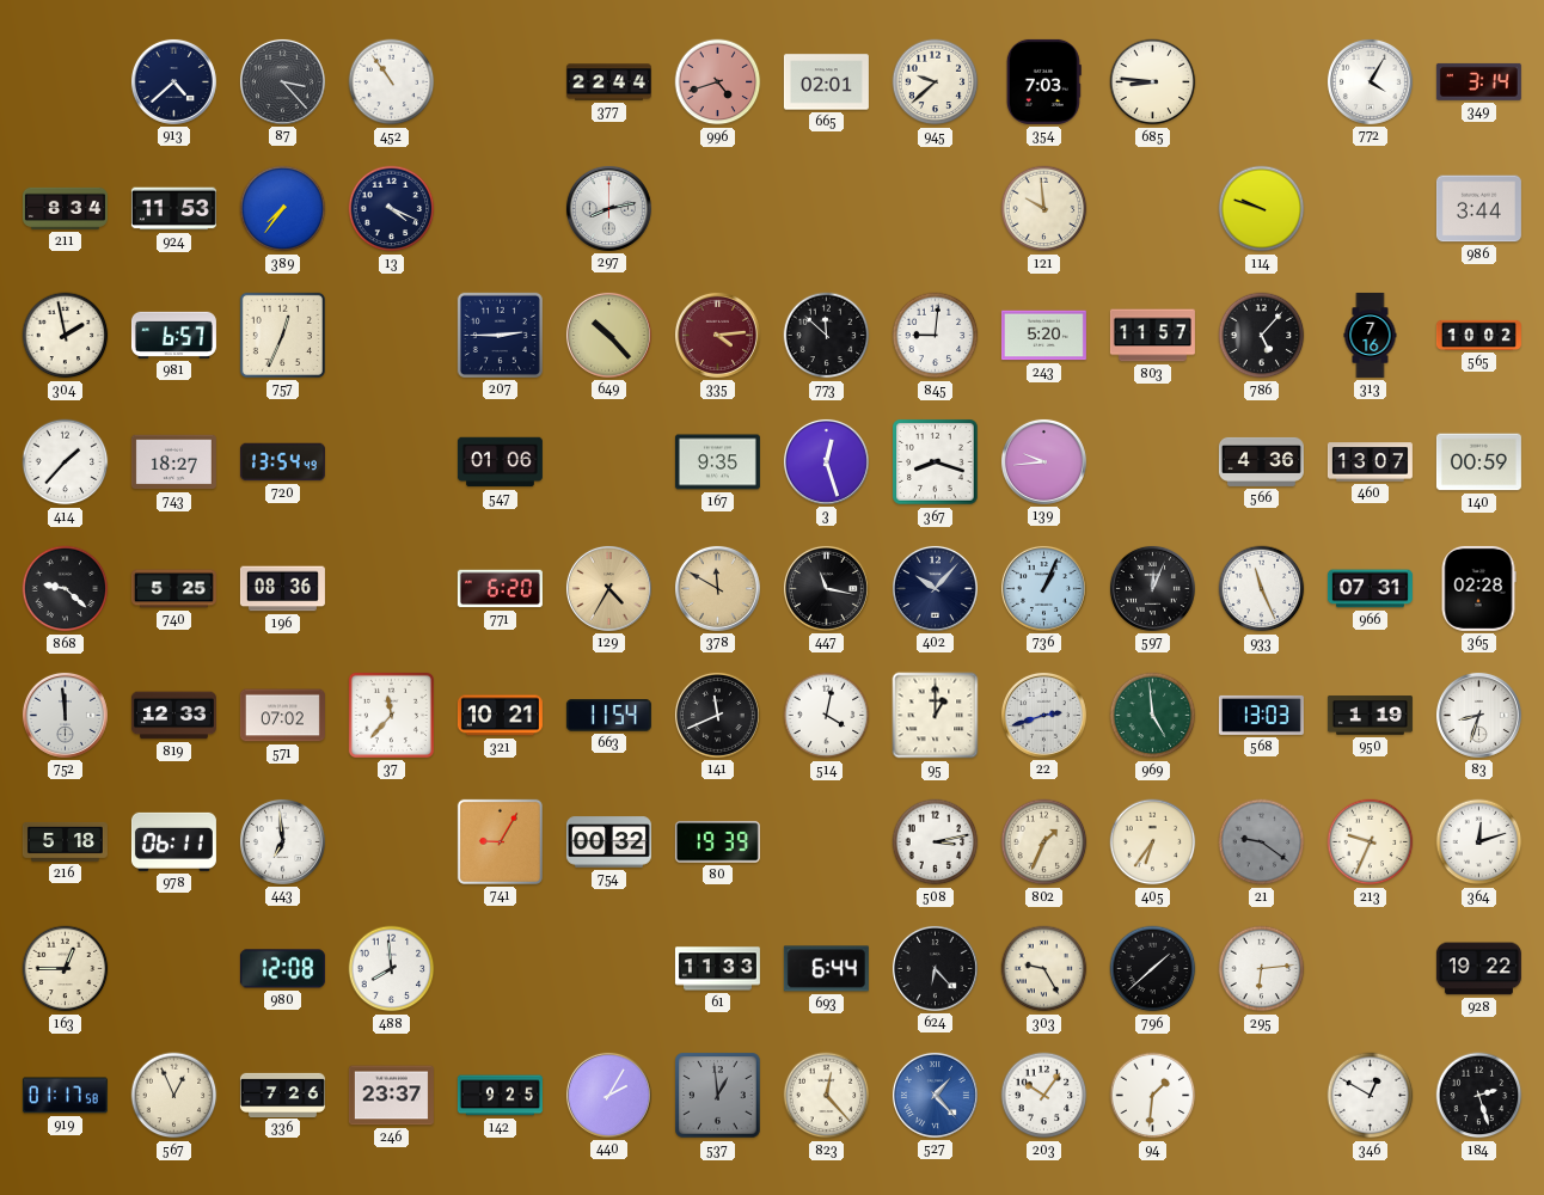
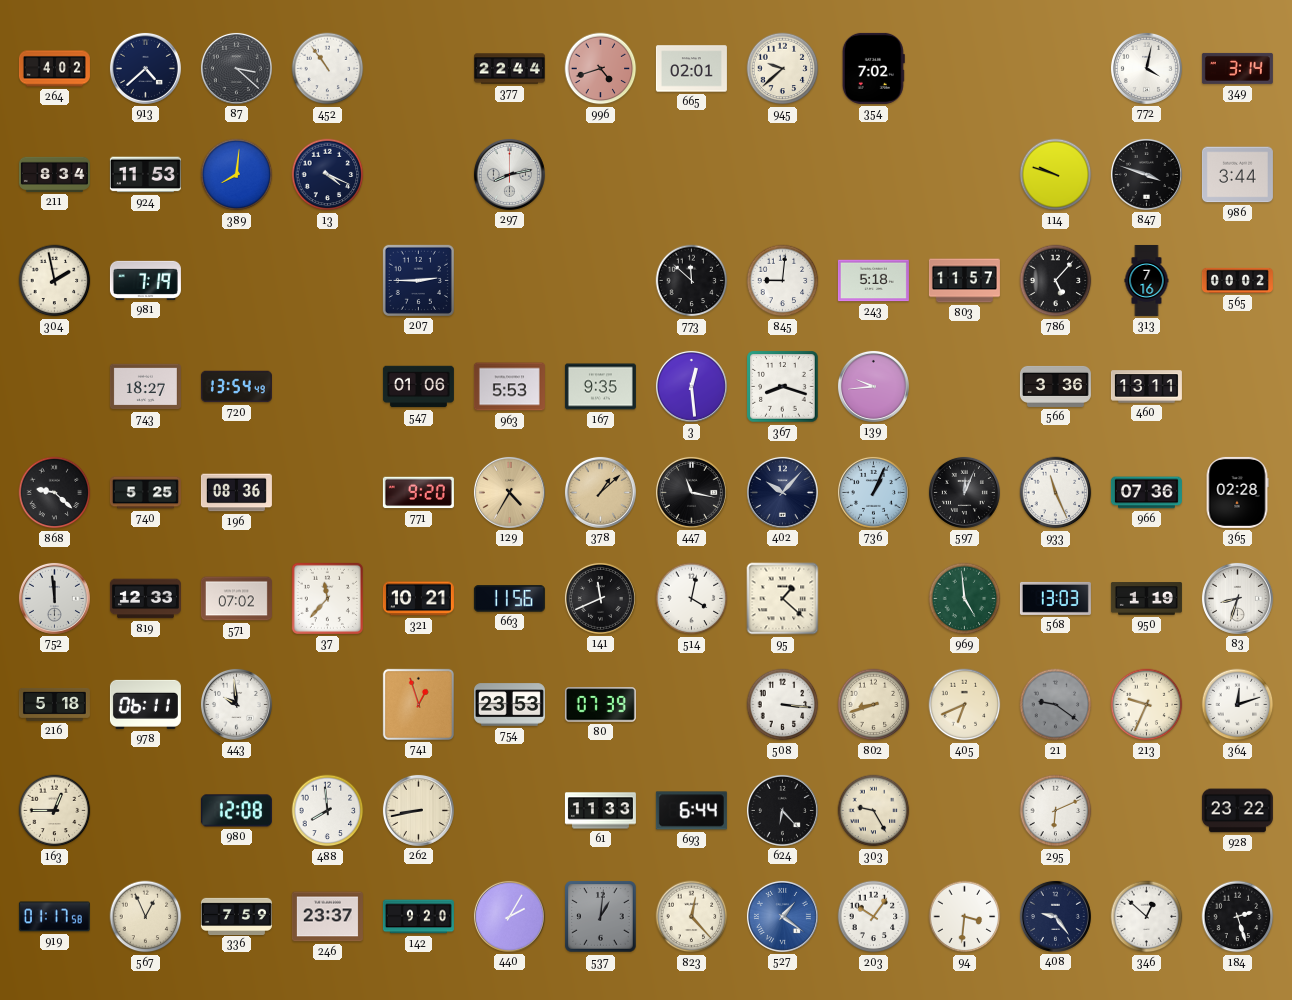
264: none -> 4:02 (54, 69)
87: 3:23 -> 3:22 (236, 68)
354: 7:03 -> 7:02 (873, 68)
685: 8:46 -> none (1153, 82)
772: 4:05 -> 4:02 (1146, 68)
389: 7:36 -> 8:01 (237, 175)
121: 9:59 -> none (1044, 209)
847: none -> 3:48 (1146, 174)
981: 6:57 -> 7:19 (145, 280)
757: 12:34 -> none (282, 335)
649: 10:23 -> none (608, 335)
335: 4:14 -> none (717, 335)
243: 5:20 -> 5:18 (873, 281)
565: 10:02 -> 00:02 (1237, 280)
414: 1:37 -> none (66, 462)
963: none -> 5:53 (509, 387)
3: 12:27 -> 12:29 (691, 386)
566: 4:36 -> 3:36 (1055, 386)
460: 13:07 -> 13:11 (1146, 387)
140: 00:59 -> none (1478, 462)
771: 6:20 -> 9:20 (418, 493)
378: 11:50 -> 1:08 (600, 492)
966: 07:31 -> 07:36 (1146, 493)
663: 11:54 -> 11:56 (509, 599)
95: 1:00 -> 1:22 (783, 599)
22: 2:42 -> none (1043, 715)
443: 6:59 -> 9:59 (236, 704)
741: 9:05 -> 12:57 (418, 704)
754: 00:32 -> 23:53 (509, 705)
80: 19:39 -> 07:39 (600, 705)
508: 3:13 -> 3:16 (783, 705)
802: 1:34 -> 8:42 (874, 705)
405: 6:36 -> 6:41 (965, 705)
262: none -> 8:43 (418, 810)
796: 1:38 -> none (1153, 969)
295: 6:14 -> 6:11 (1056, 811)
928: 19:22 -> 23:22 (1237, 811)
336: 7:26 -> 7:59 (236, 916)
142: 9:25 -> 9:20 (418, 917)
537: 12:59 -> 1:01 (601, 917)
527: 1:23 -> 1:21 (782, 916)
94: 1:31 -> 3:31 (965, 917)
408: none -> 9:24 (1055, 916)
346: 12:50 -> 12:52 (1147, 917)
